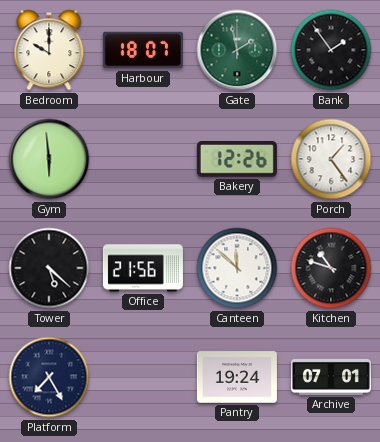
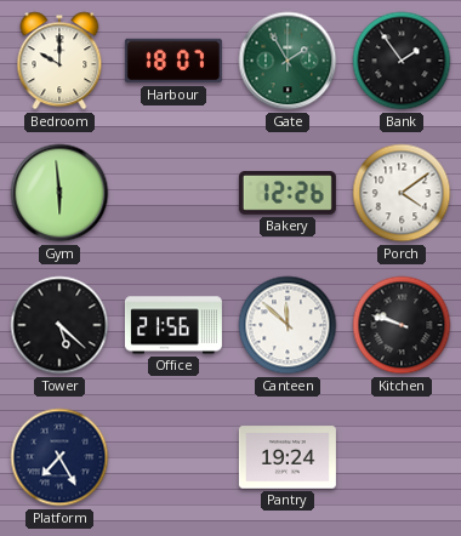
Gate: 1:58 -> 1:55 (288, 61)
Porch: 1:24 -> 4:09 (402, 193)
Kitchen: 10:48 -> 9:48 (402, 325)
Archive: 07:01 -> none (331, 377)
